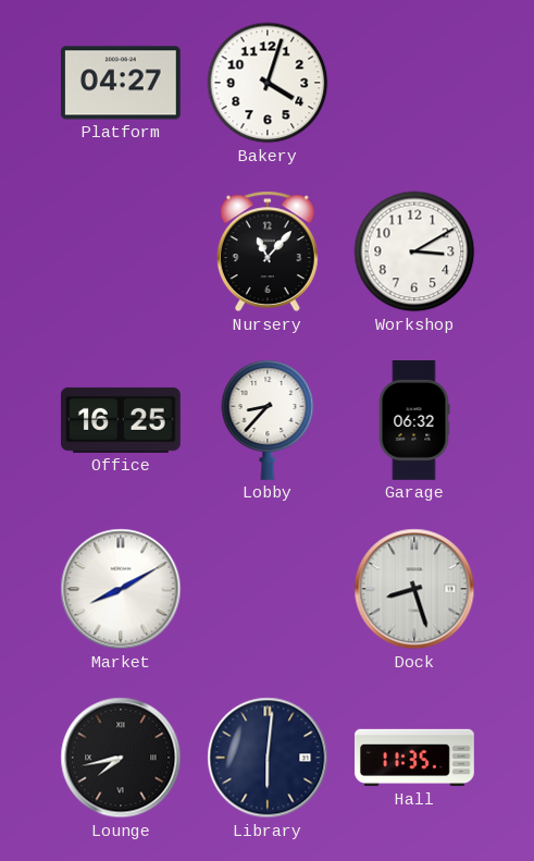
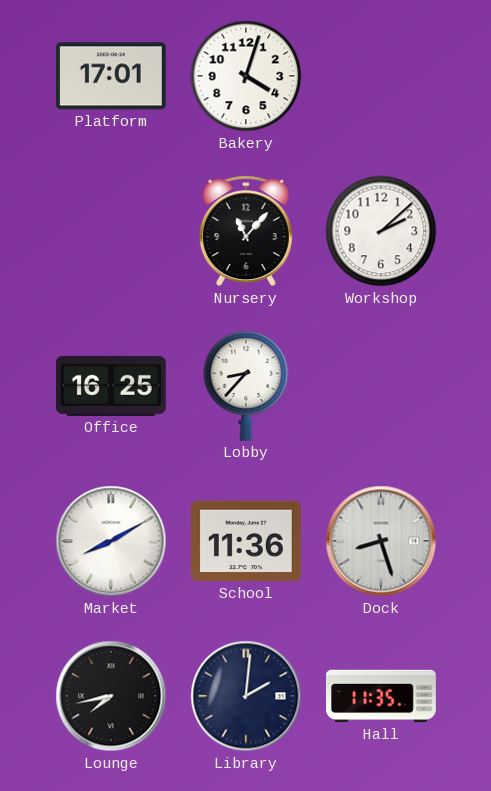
Platform: 04:27 -> 17:01 (111, 76)
Workshop: 3:10 -> 2:08 (381, 231)
Garage: 06:32 -> none (414, 421)
School: none -> 11:36 (246, 541)
Library: 6:01 -> 2:01 (246, 696)
